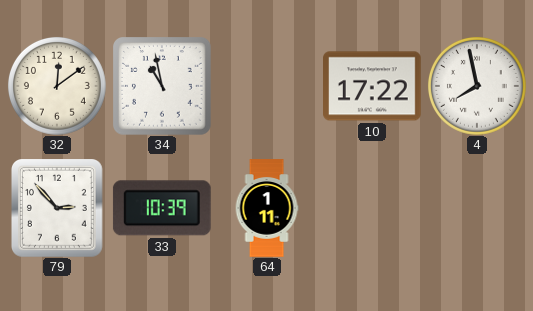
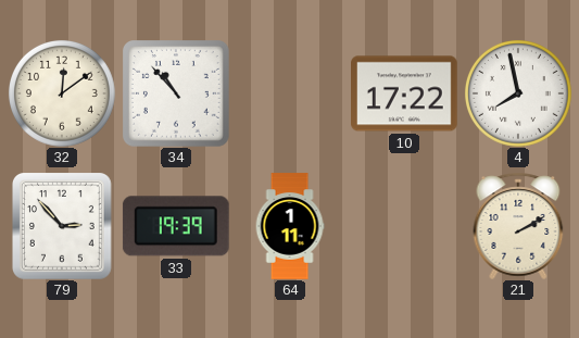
34: 10:58 -> 10:53 (176, 93)
33: 10:39 -> 19:39 (176, 226)
21: none -> 2:10 (518, 226)
